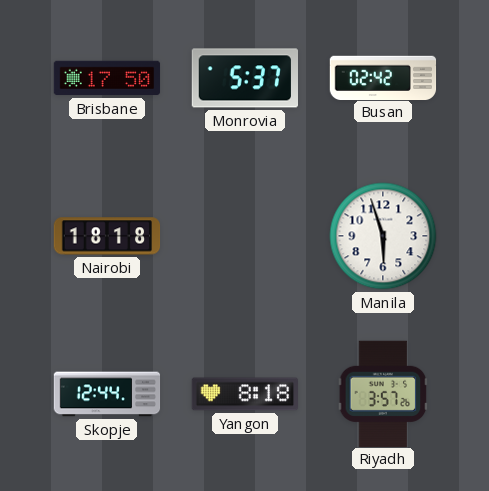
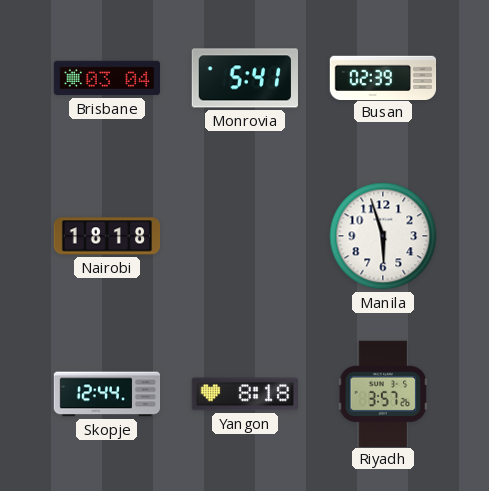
Brisbane: 17:50 -> 03:04 (107, 78)
Monrovia: 5:37 -> 5:41 (244, 78)
Busan: 02:42 -> 02:39 (383, 77)
